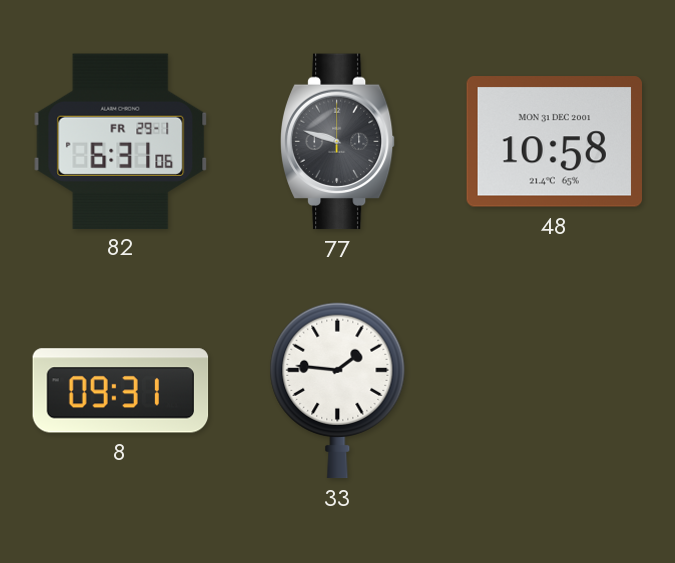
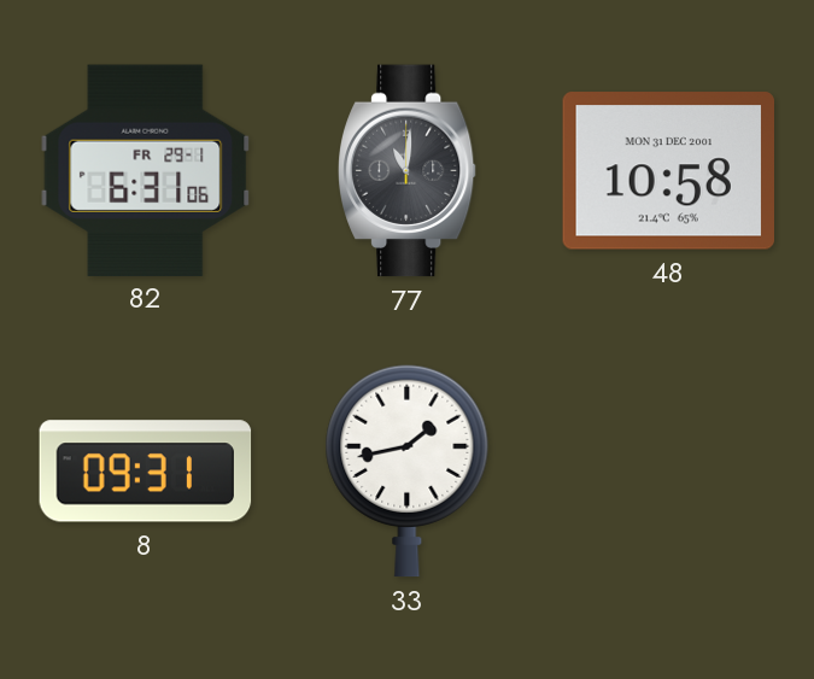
77: 9:48 -> 11:01 (408, 171)
33: 1:46 -> 1:43 (408, 470)
